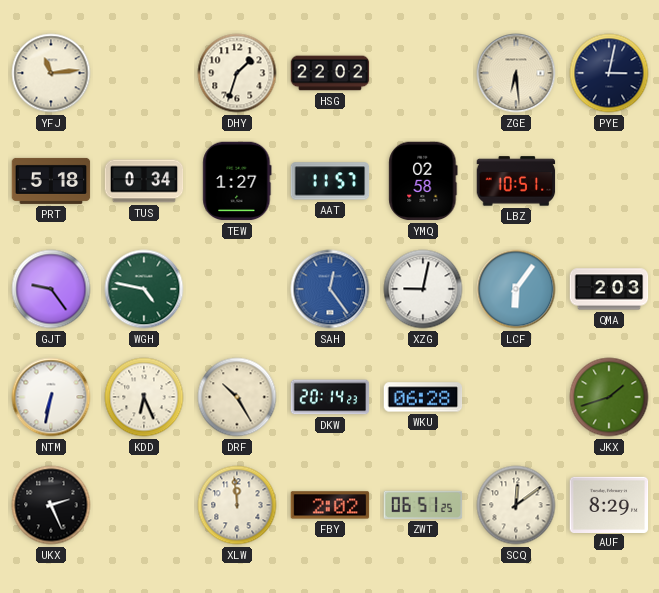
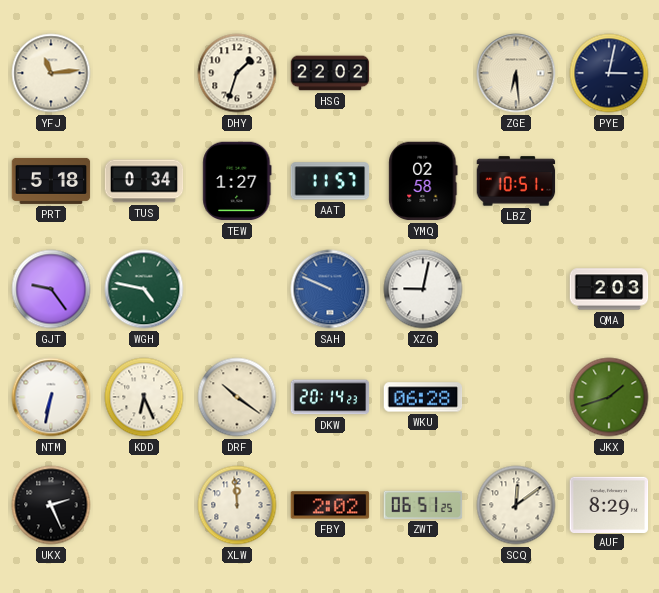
SAH: 12:24 -> 9:49 (330, 289)
LCF: 6:06 -> none (516, 289)
DRF: 10:25 -> 10:21 (237, 397)
